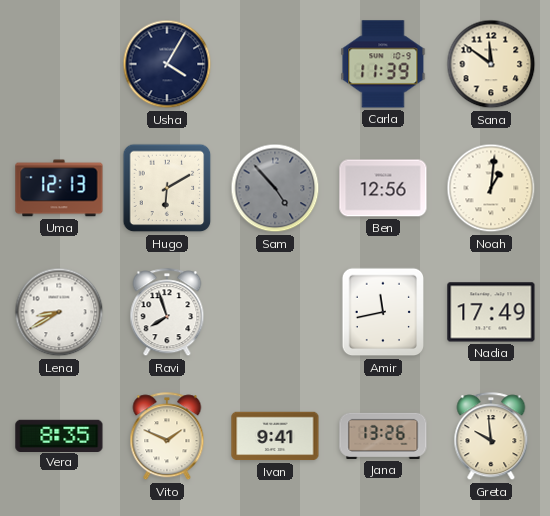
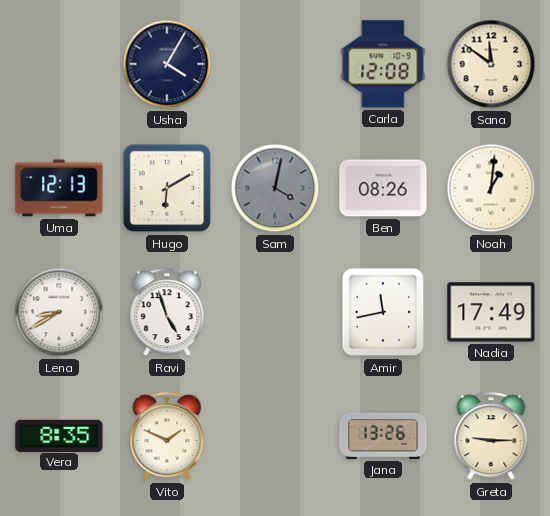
Carla: 11:39 -> 12:08 (383, 64)
Sam: 4:53 -> 4:02 (275, 188)
Ben: 12:56 -> 08:26 (383, 188)
Ravi: 7:57 -> 4:57 (167, 313)
Ivan: 9:41 -> none (275, 436)
Greta: 9:59 -> 9:15 (491, 437)
